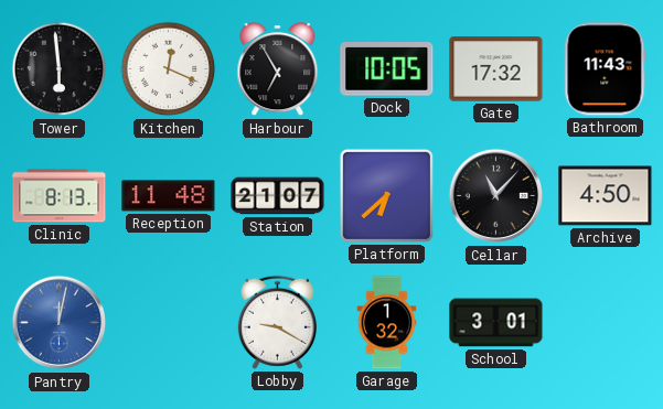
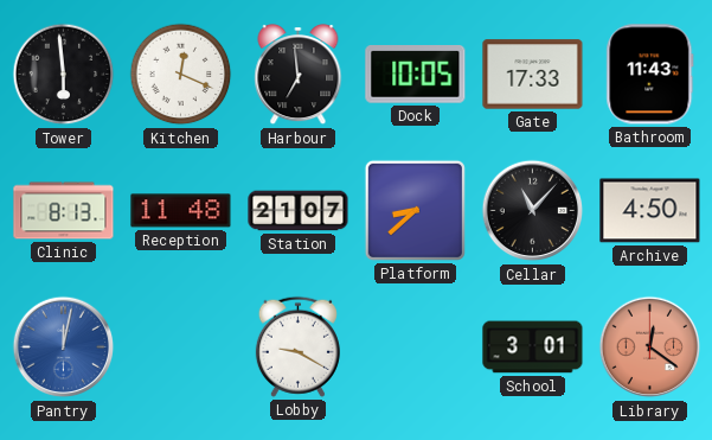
Harbour: 6:55 -> 6:59 (299, 76)
Gate: 17:32 -> 17:33 (533, 75)
Platform: 6:38 -> 8:38 (415, 210)
Garage: 1:32 -> none (387, 323)
Library: none -> 12:21 (650, 347)
